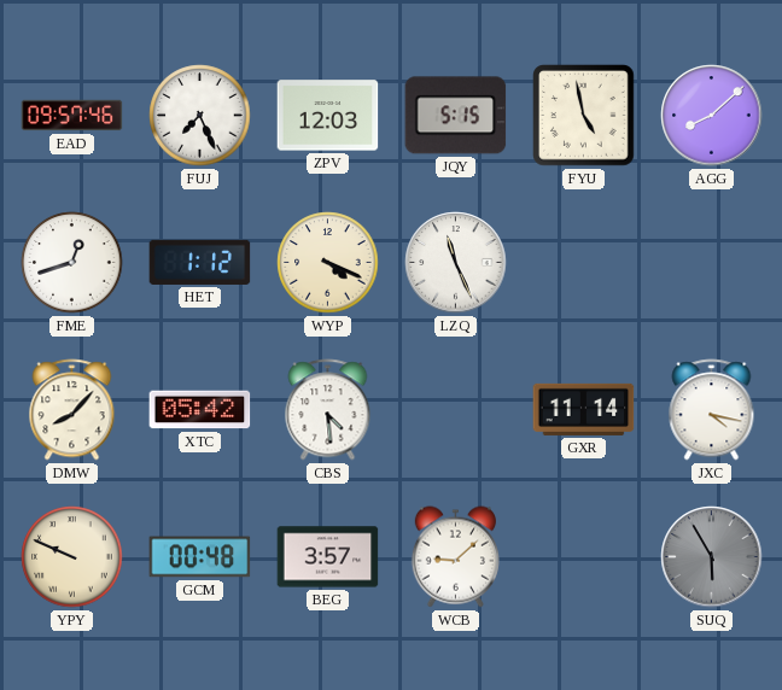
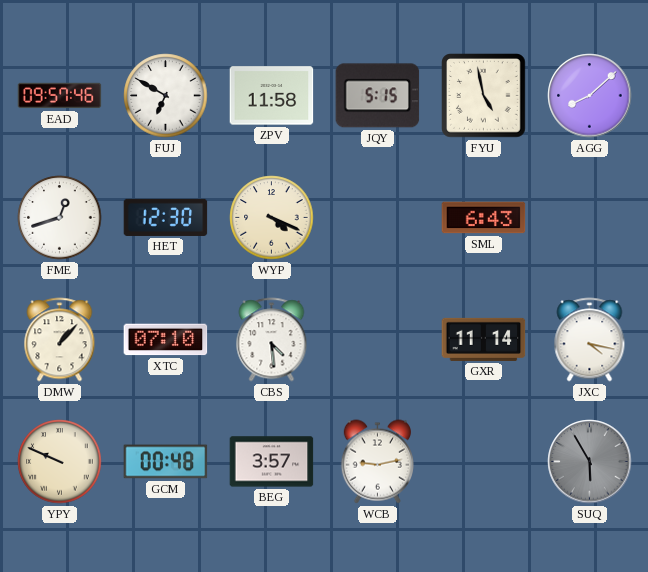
FUJ: 7:26 -> 6:50 (166, 96)
ZPV: 12:03 -> 11:58 (272, 96)
HET: 1:12 -> 12:30 (166, 217)
LZQ: 11:26 -> none (456, 263)
SML: none -> 6:43 (484, 218)
DMW: 8:07 -> 1:07 (60, 340)
XTC: 05:42 -> 07:10 (166, 340)
WCB: 9:08 -> 9:13 (377, 462)
